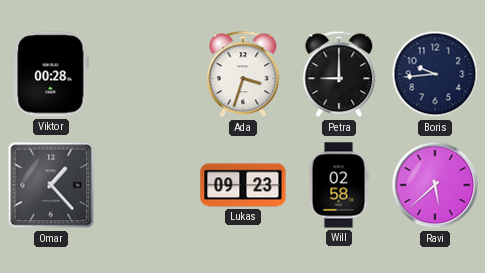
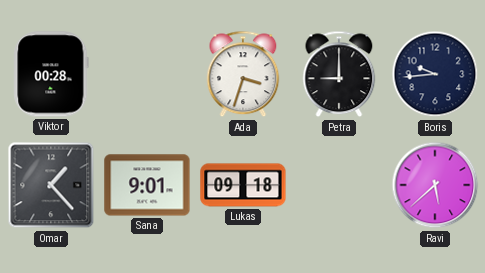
Sana: none -> 9:01 (147, 185)
Lukas: 09:23 -> 09:18 (243, 185)
Will: 02:58 -> none (339, 185)
